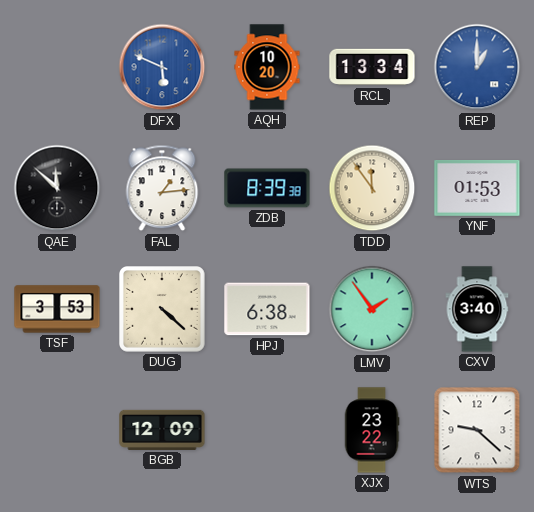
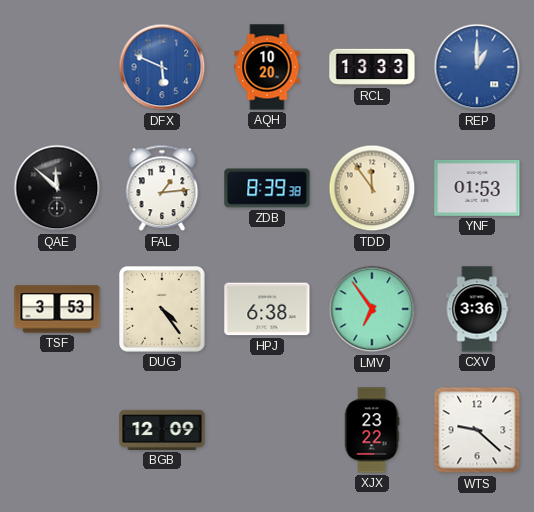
RCL: 13:34 -> 13:33 (372, 67)
DUG: 4:22 -> 4:24 (163, 310)
LMV: 1:54 -> 6:54 (372, 309)
CXV: 3:40 -> 3:36 (477, 309)
